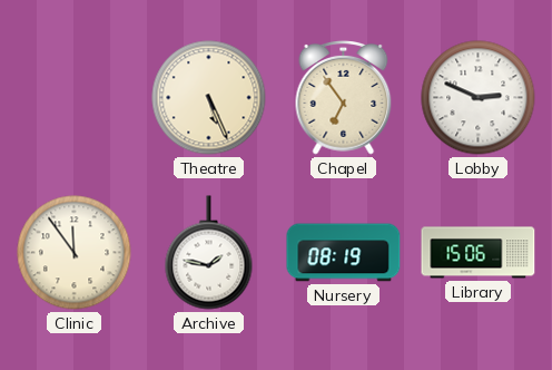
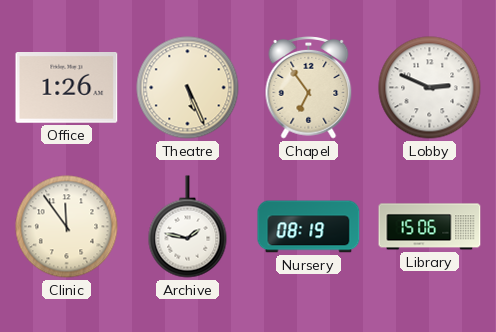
Office: none -> 1:26 (67, 88)
